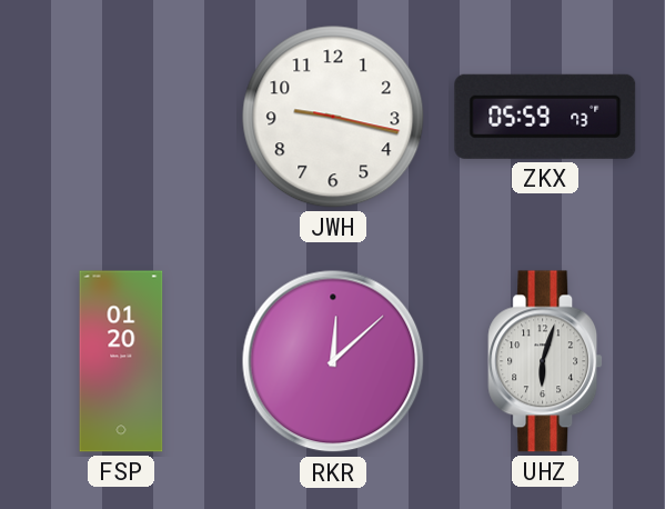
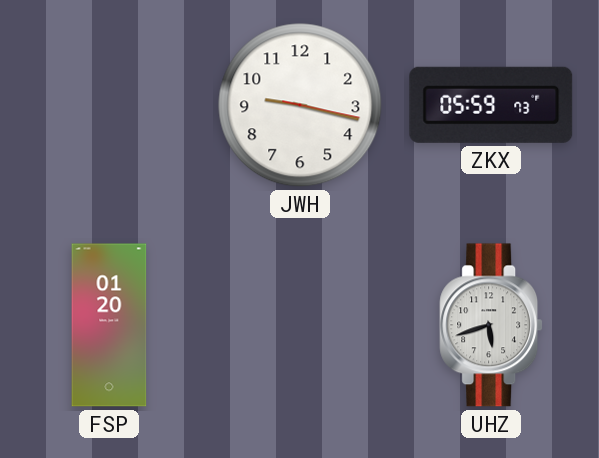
RKR: 12:08 -> none (333, 361)
UHZ: 6:03 -> 5:42 (491, 325)
